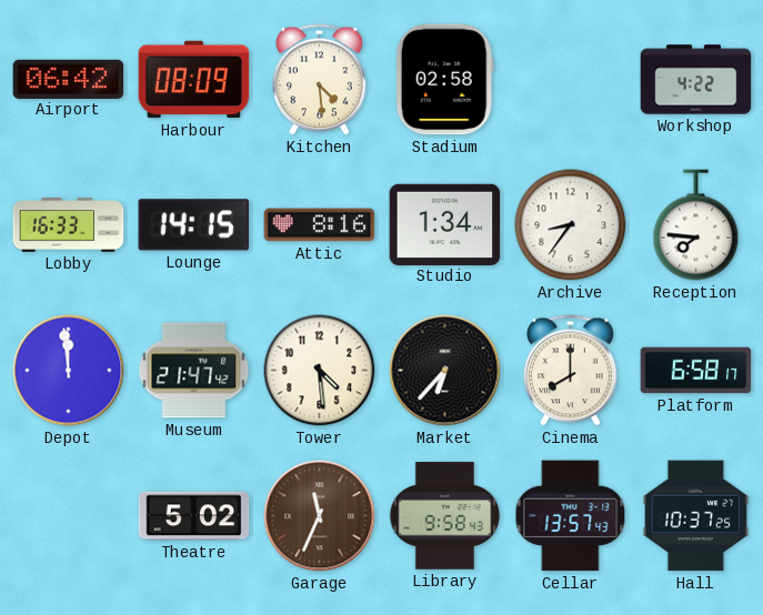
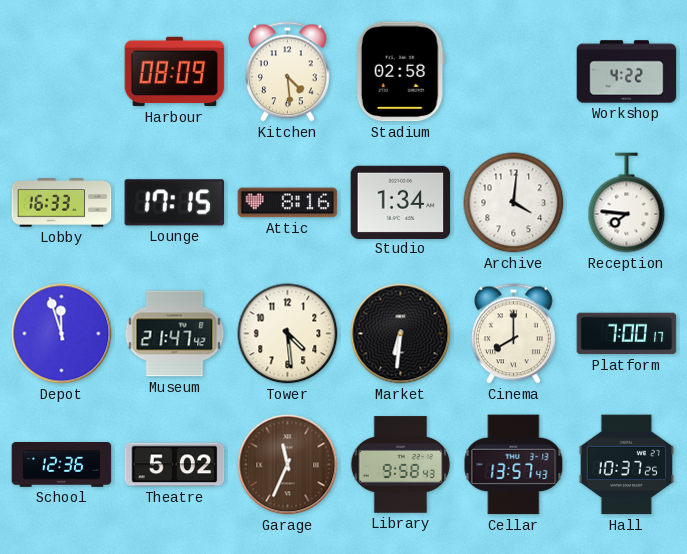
Airport: 06:42 -> none (69, 79)
Lounge: 14:15 -> 17:15 (175, 203)
Archive: 8:36 -> 4:01 (514, 203)
Depot: 11:59 -> 11:57 (62, 334)
Market: 6:37 -> 6:31 (401, 334)
Platform: 6:58 -> 7:00 (627, 334)
School: none -> 12:36 (62, 465)
